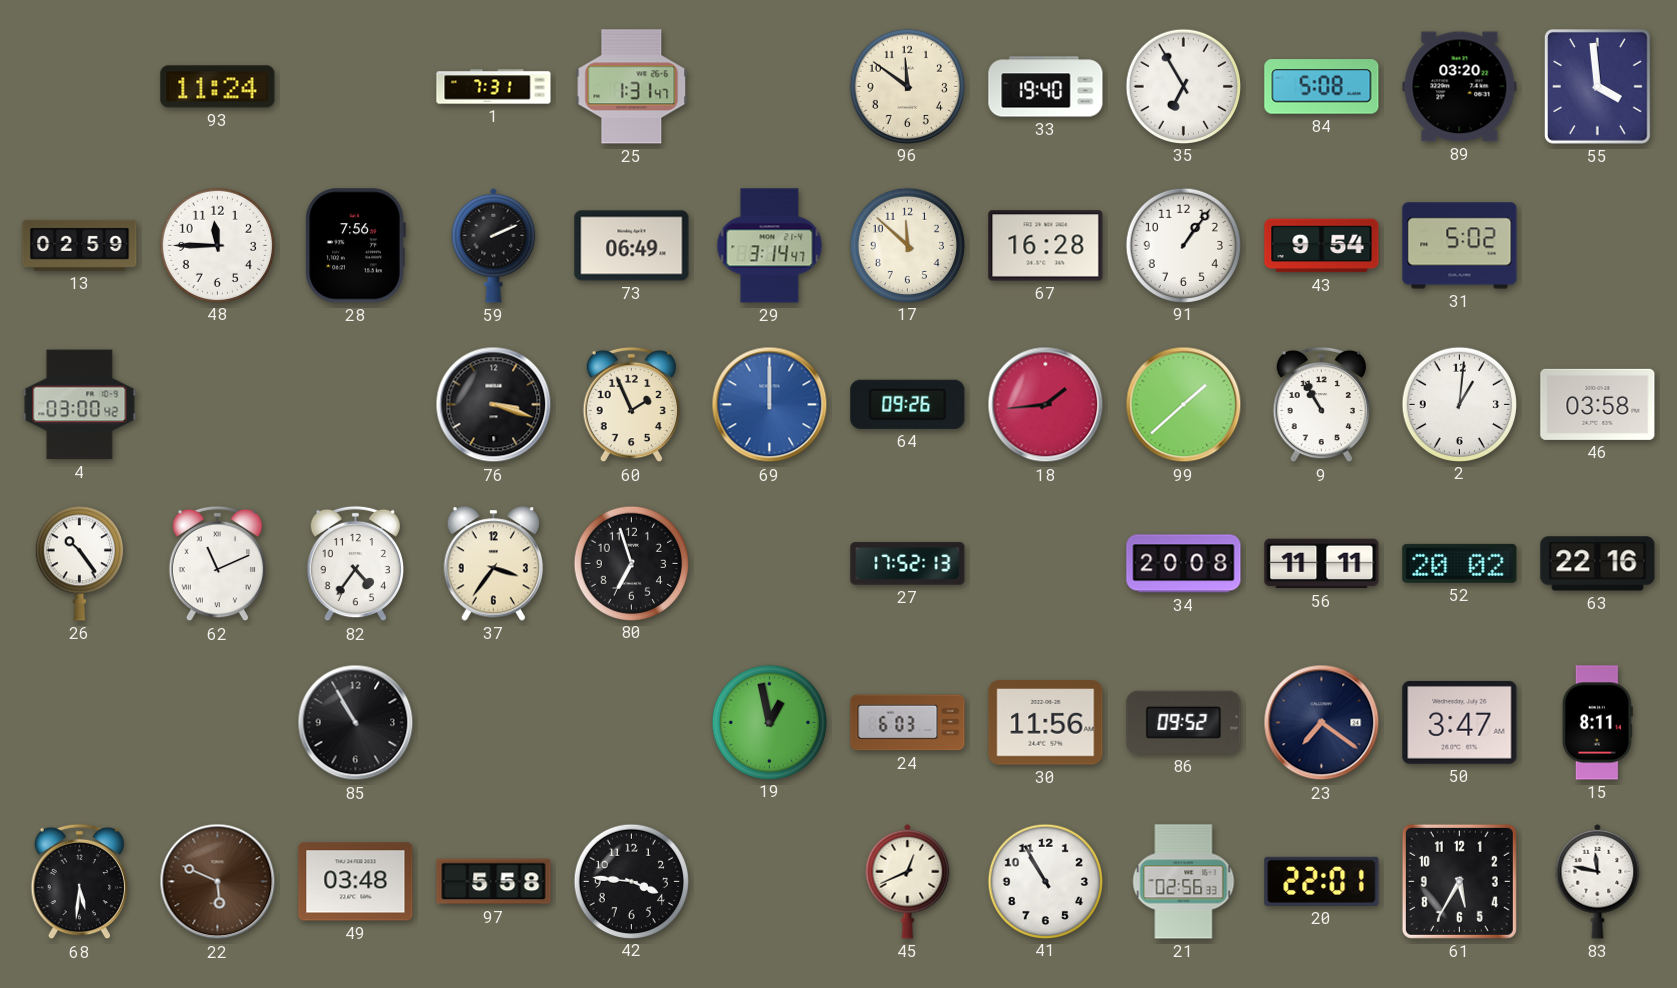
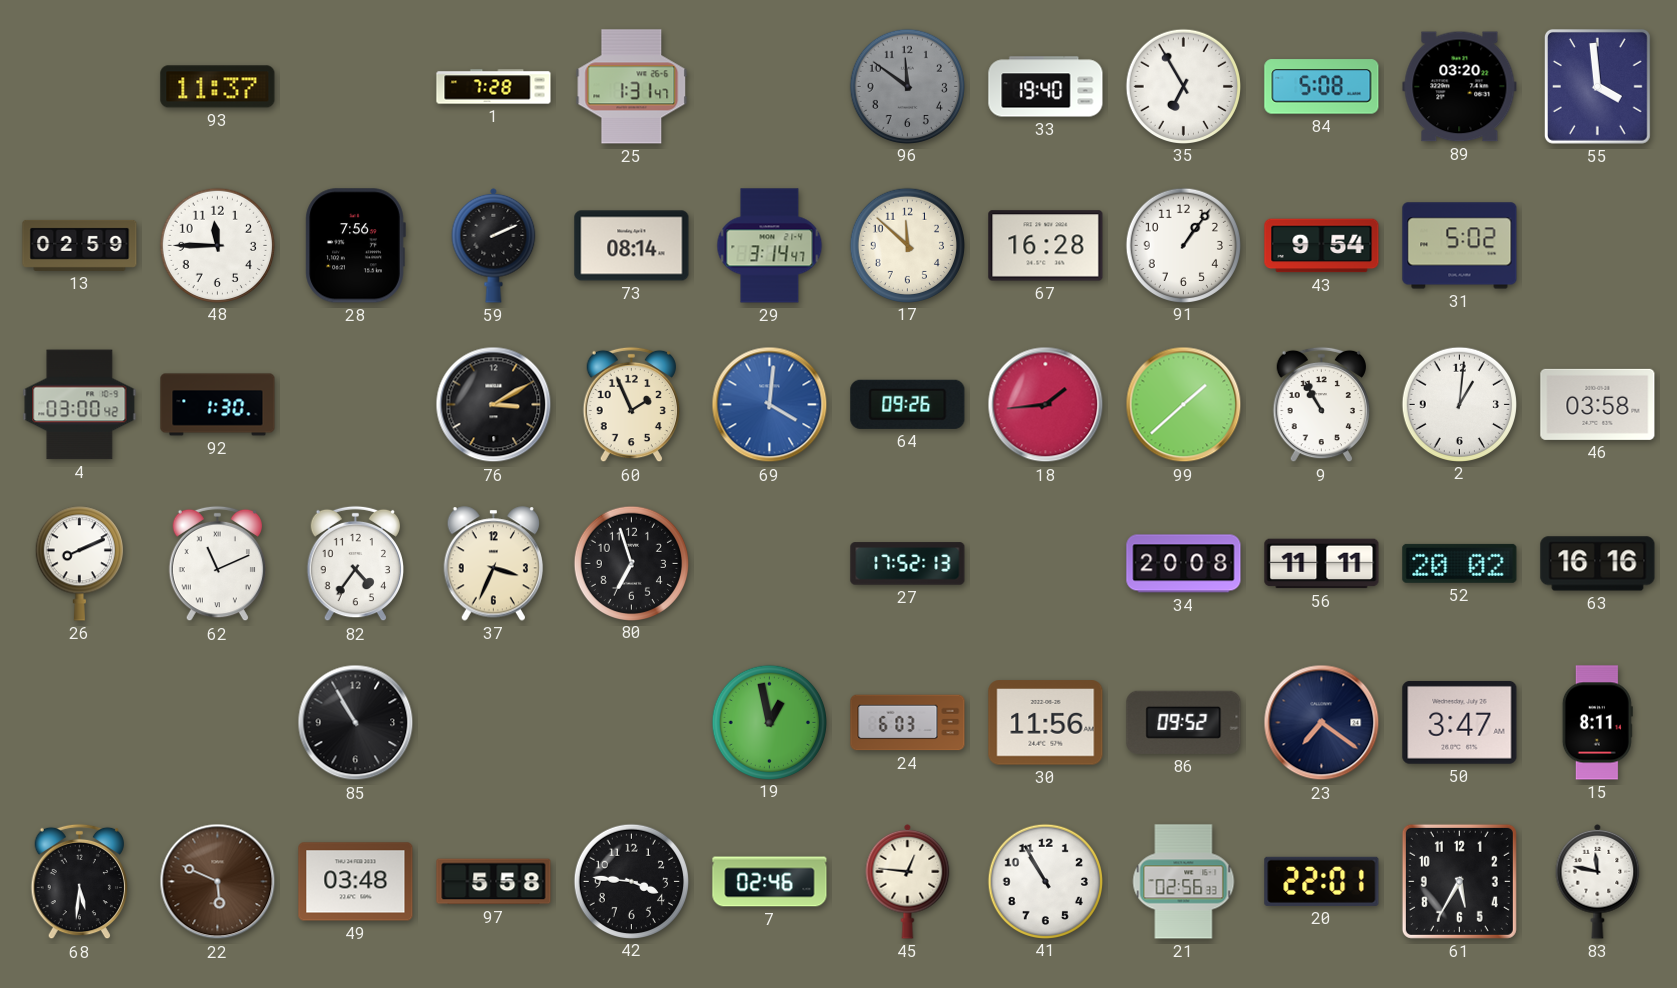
93: 11:24 -> 11:37 (218, 87)
1: 7:31 -> 7:28 (494, 87)
96 dial: cream -> grey (907, 86)
73: 06:49 -> 08:14 (632, 246)
92: none -> 1:30 (218, 405)
76: 3:18 -> 3:10 (494, 405)
69: 12:00 -> 4:01 (770, 405)
26: 10:24 -> 8:11 (79, 564)
37: 3:36 -> 3:34 (494, 564)
63: 22:16 -> 16:16 (1598, 564)
7: none -> 02:46 (770, 882)
45: 12:41 -> 12:46 (908, 881)
